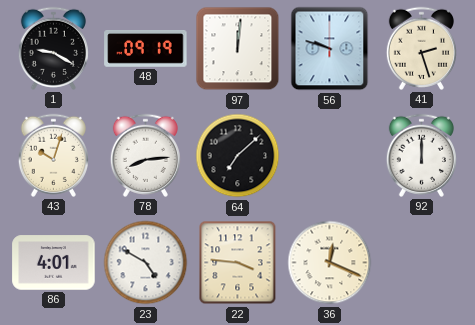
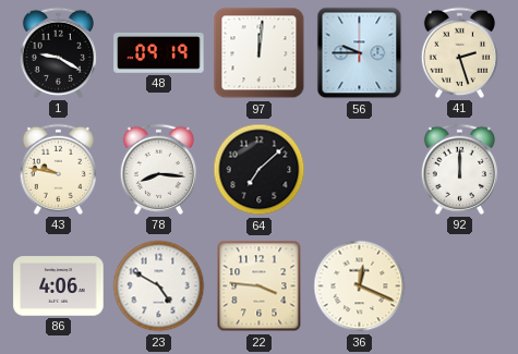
56: 9:48 -> 9:45 (360, 53)
43: 10:03 -> 9:47 (58, 169)
78: 8:14 -> 8:16 (158, 169)
86: 4:01 -> 4:06 (59, 286)
